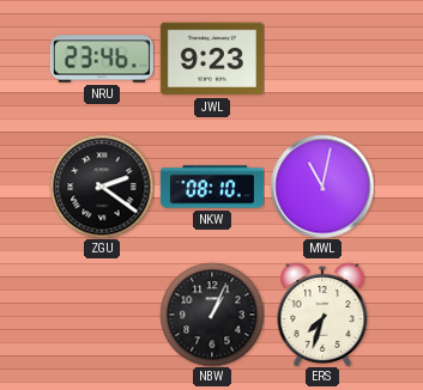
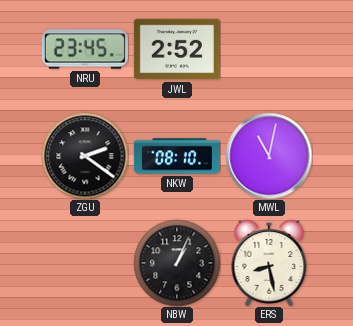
NRU: 23:46 -> 23:45 (85, 49)
JWL: 9:23 -> 2:52 (177, 49)
ERS: 7:33 -> 8:28 (269, 263)
